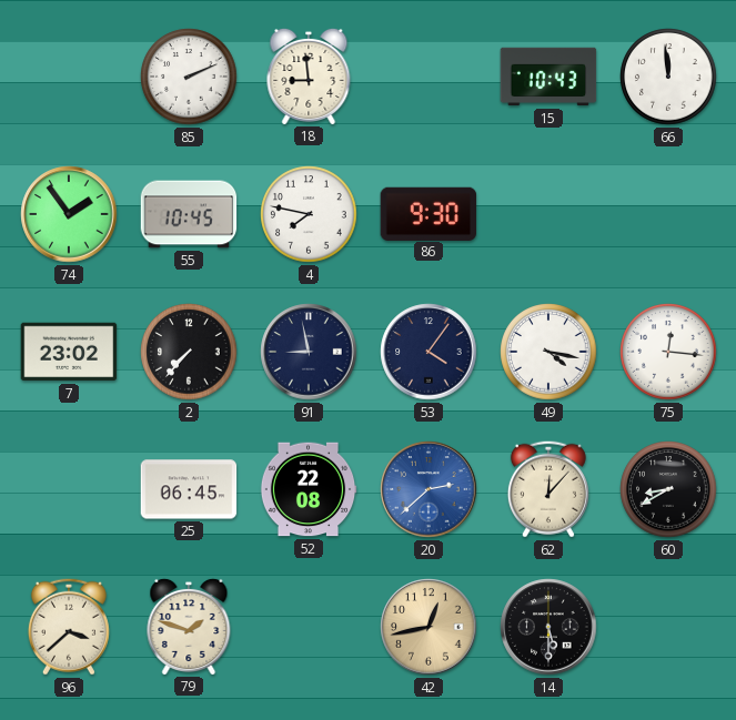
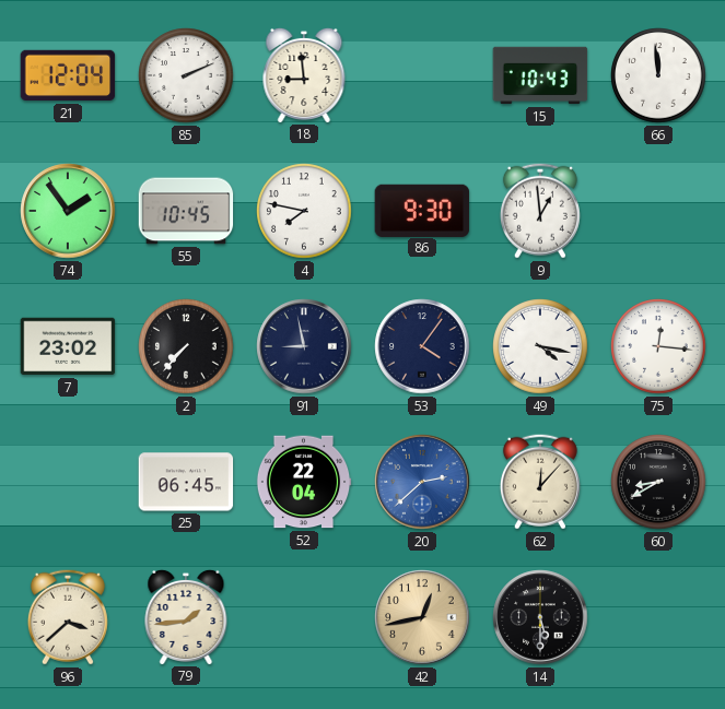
21: none -> 12:04 (68, 75)
9: none -> 12:59 (540, 211)
52: 22:08 -> 22:04 (304, 482)
79: 1:48 -> 1:44 (186, 616)
